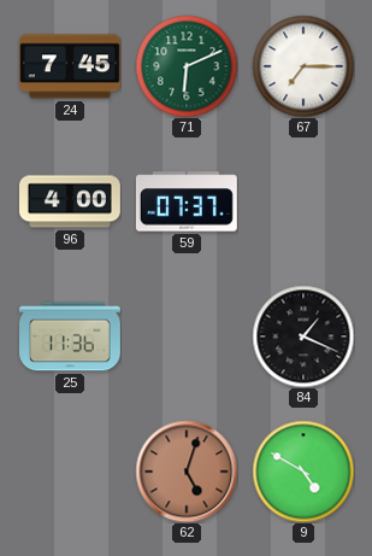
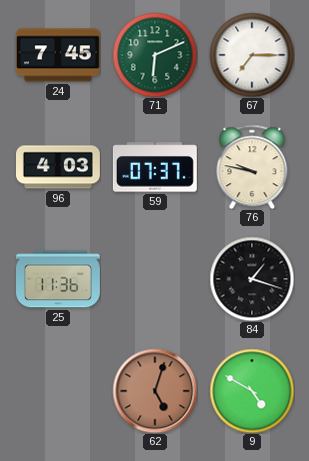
96: 4:00 -> 4:03 (59, 167)
76: none -> 9:47 (252, 167)
84: 1:19 -> 1:18 (252, 279)
